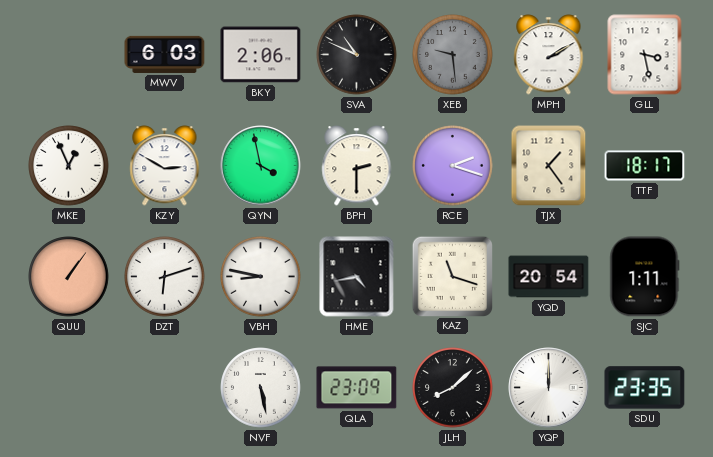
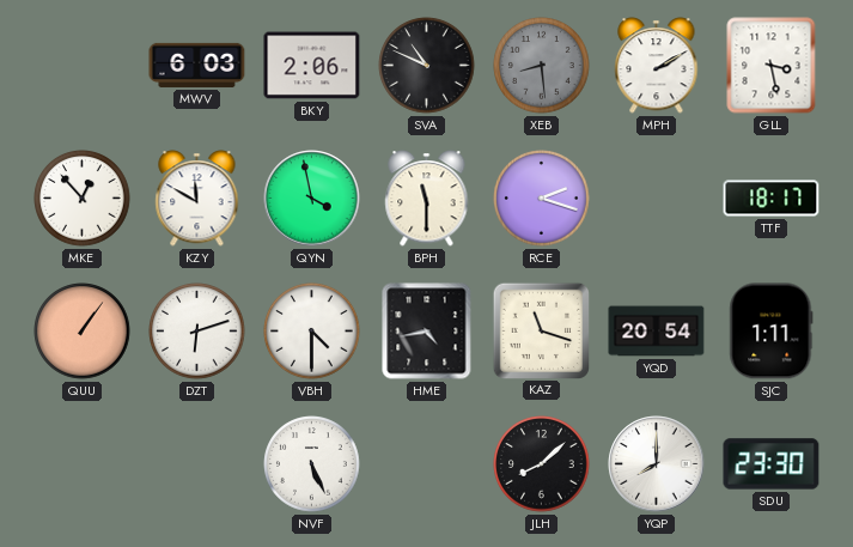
XEB: 9:29 -> 8:29 (542, 66)
MKE: 12:56 -> 12:53 (83, 199)
KZY: 2:50 -> 11:50 (197, 199)
BPH: 2:30 -> 11:30 (427, 199)
TJX: 1:24 -> none (549, 166)
VBH: 8:47 -> 4:30 (312, 332)
NVF: 5:28 -> 5:26 (312, 464)
QLA: 23:09 -> none (357, 388)
YQP: 12:00 -> 8:00 (657, 464)
SDU: 23:35 -> 23:30 (772, 464)
